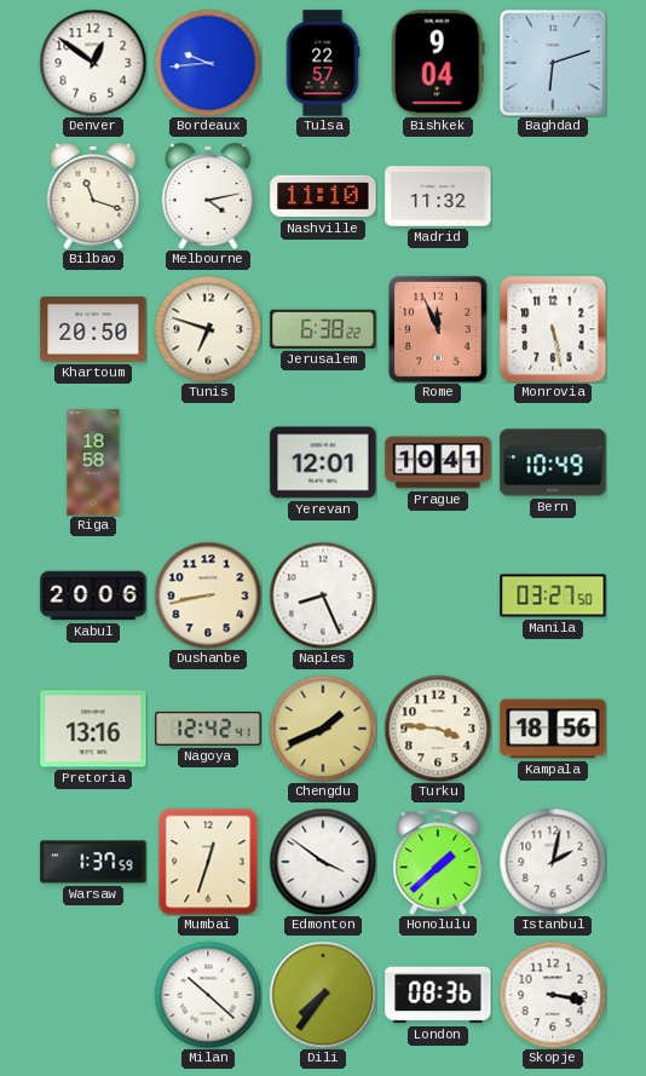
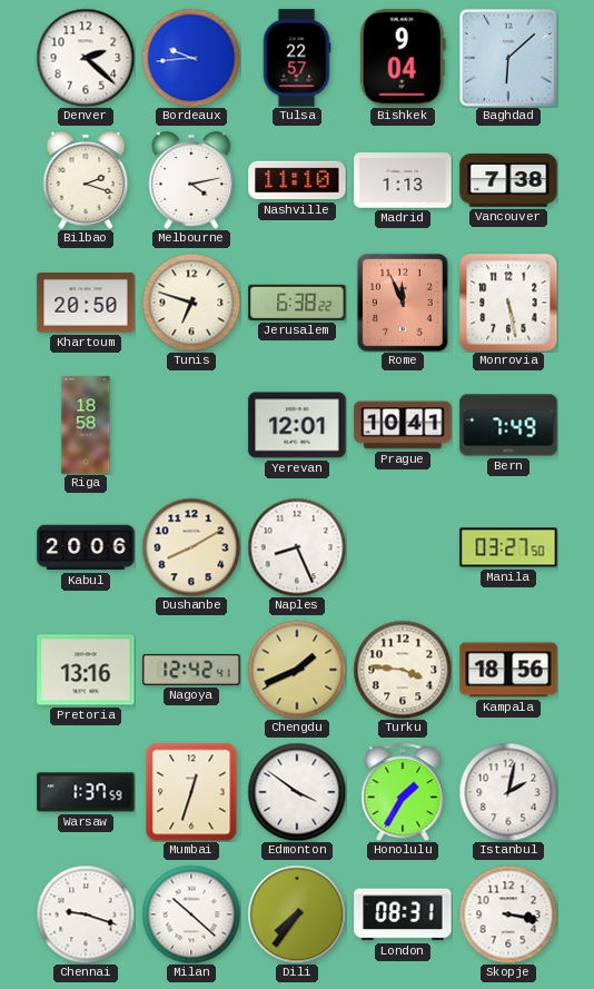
Denver: 12:51 -> 2:22 (86, 58)
Baghdad: 6:12 -> 6:08 (508, 58)
Bilbao: 11:18 -> 2:18 (86, 180)
Madrid: 11:32 -> 1:13 (403, 180)
Vancouver: none -> 7:38 (508, 180)
Bern: 10:49 -> 7:49 (508, 425)
Dushanbe: 8:43 -> 8:10 (191, 547)
Honolulu: 1:38 -> 1:35 (403, 792)
Chennai: none -> 9:18 (86, 914)
London: 08:36 -> 08:31 (403, 914)
